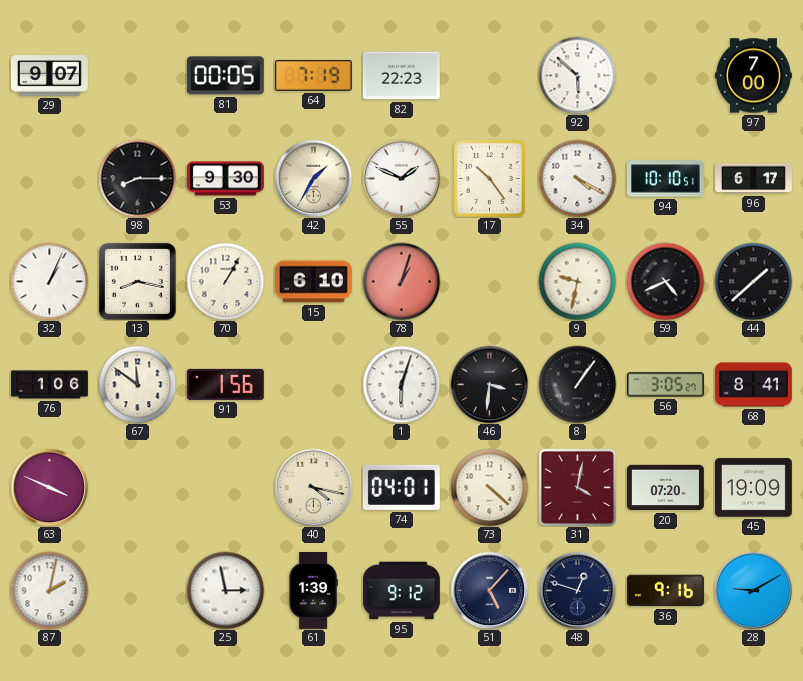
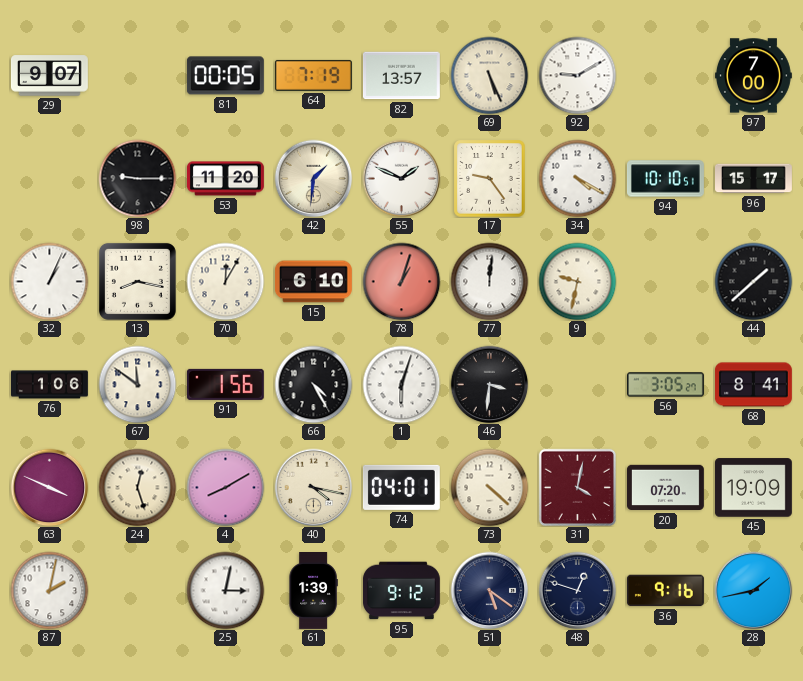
82: 22:23 -> 13:57 (401, 76)
69: none -> 5:26 (489, 75)
92: 5:52 -> 9:10 (577, 75)
98: 8:15 -> 9:15 (137, 178)
53: 9:30 -> 11:20 (225, 179)
42: 1:35 -> 1:31 (313, 178)
17: 10:24 -> 9:24 (490, 178)
96: 6:17 -> 15:17 (754, 179)
70: 1:05 -> 12:05 (225, 281)
77: none -> 12:01 (489, 281)
59: 4:41 -> none (665, 281)
66: none -> 4:25 (313, 384)
8: 1:06 -> none (577, 384)
24: none -> 12:27 (137, 487)
4: none -> 8:10 (225, 487)
25: 2:58 -> 3:02 (225, 590)
51: 5:07 -> 5:21 (489, 590)
28: 9:10 -> 1:43 (753, 590)
